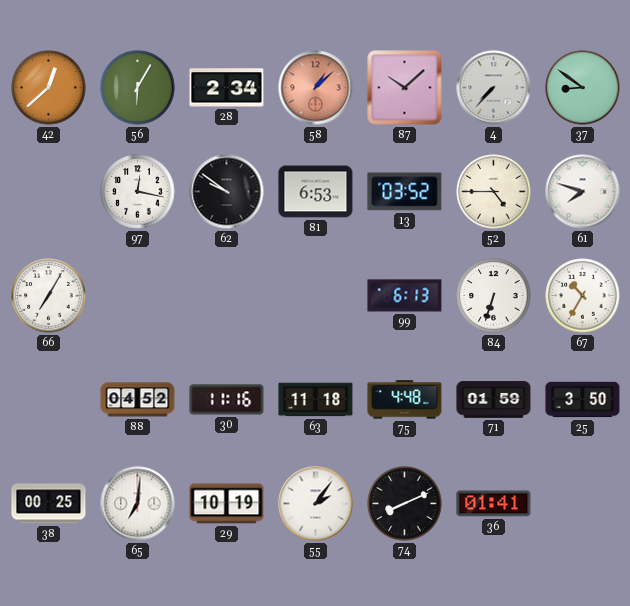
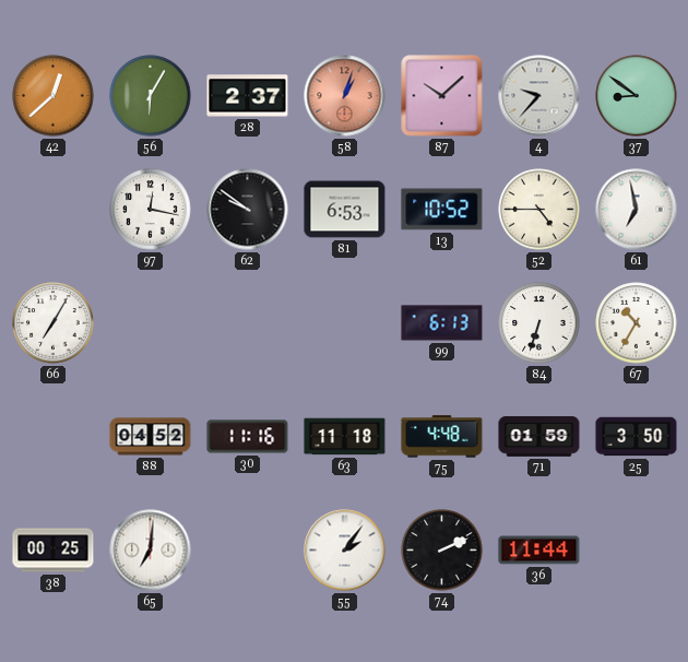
28: 2:34 -> 2:37 (248, 96)
58: 1:08 -> 1:03 (345, 96)
4: 7:37 -> 9:37 (539, 96)
13: 03:52 -> 10:52 (442, 210)
61: 7:48 -> 6:58 (637, 210)
29: 10:19 -> none (227, 504)
74: 8:11 -> 2:11 (442, 551)
36: 01:41 -> 11:44 (539, 551)
